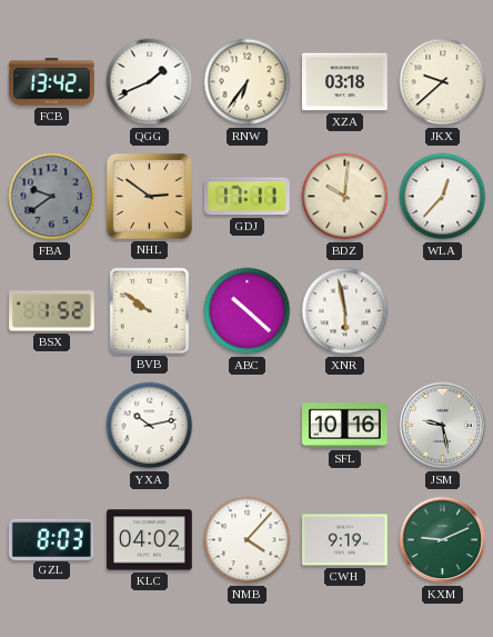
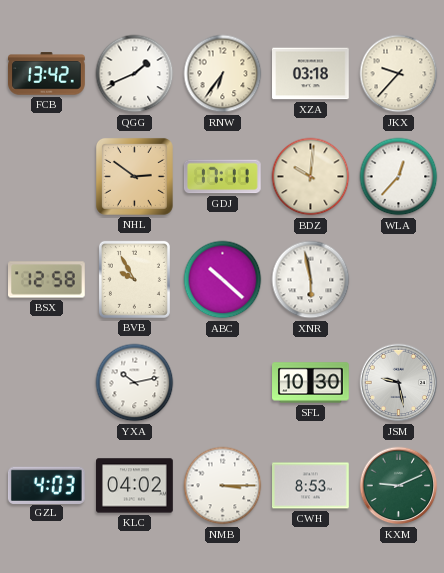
JKX: 9:38 -> 9:37 (399, 74)
FBA: 9:39 -> none (52, 197)
BSX: 1:52 -> 12:58 (47, 280)
BVB: 9:51 -> 9:55 (134, 279)
SFL: 10:16 -> 10:30 (311, 383)
GZL: 8:03 -> 4:03 (46, 485)
NMB: 4:07 -> 3:15 (223, 486)
CWH: 9:19 -> 8:53 (311, 486)
